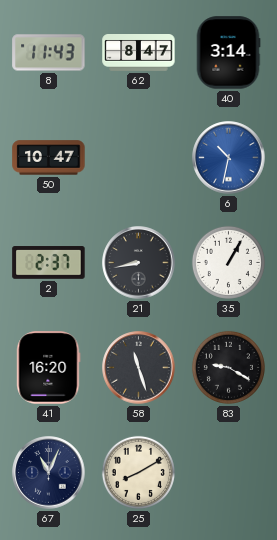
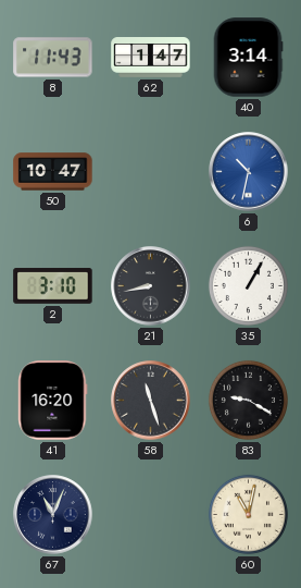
62: 8:47 -> 1:47 (151, 58)
2: 2:37 -> 3:10 (53, 286)
25: 8:10 -> none (138, 472)
60: none -> 11:02 (248, 514)
